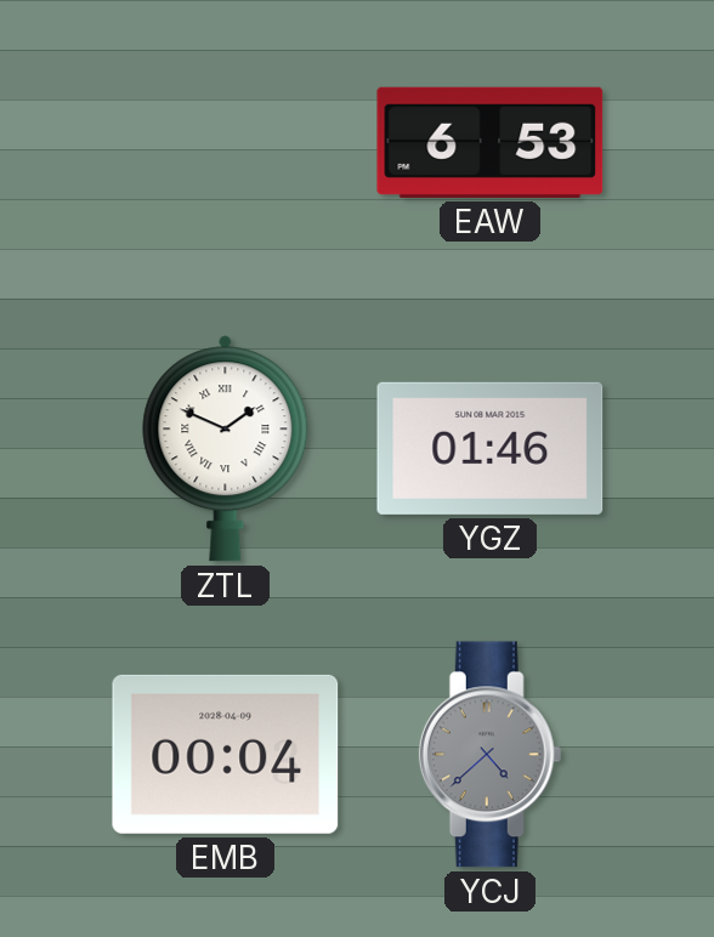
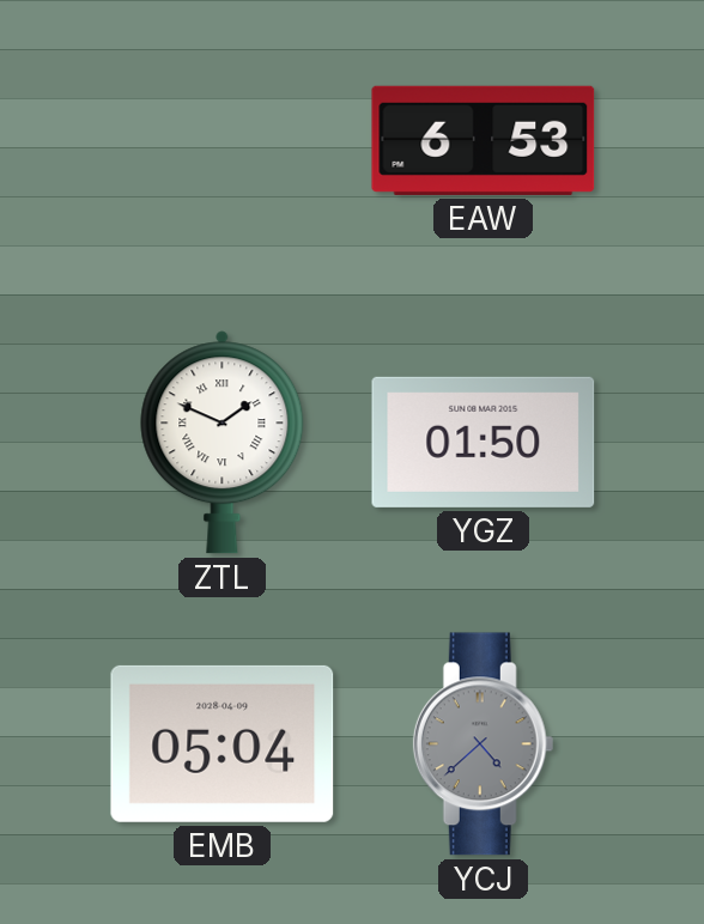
YGZ: 01:46 -> 01:50 (484, 442)
EMB: 00:04 -> 05:04 (223, 743)
